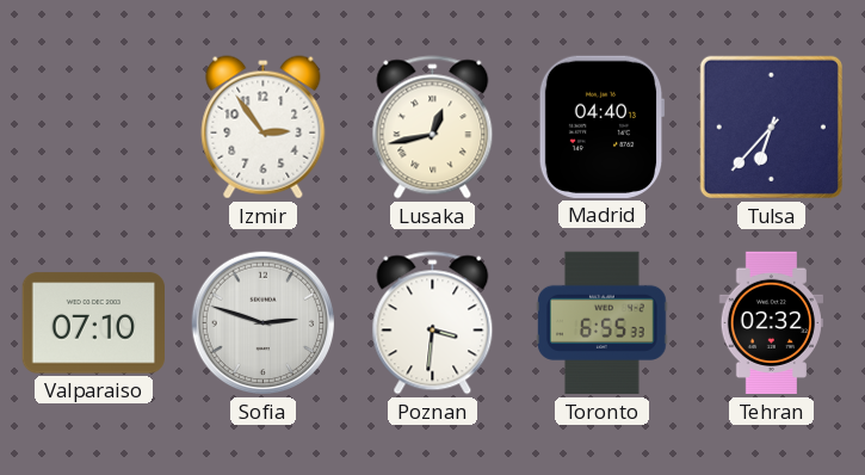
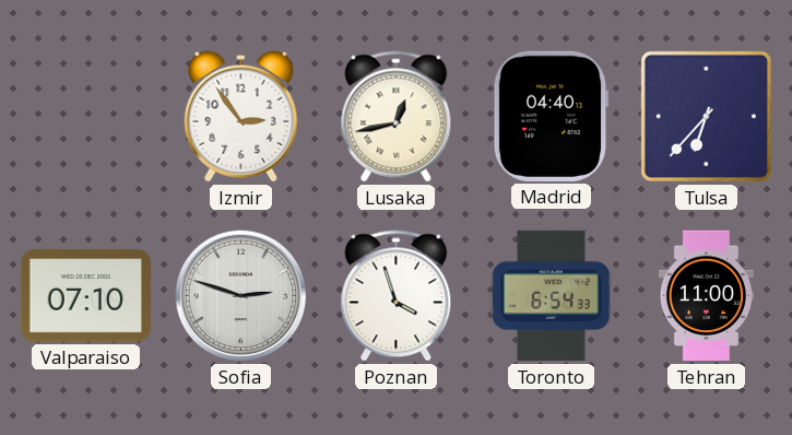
Poznan: 3:31 -> 3:57 (397, 296)
Toronto: 6:55 -> 6:54 (552, 296)
Tehran: 02:32 -> 11:00 (706, 296)
